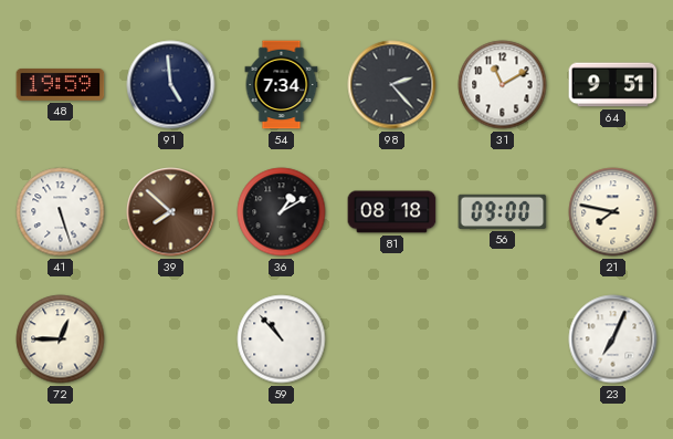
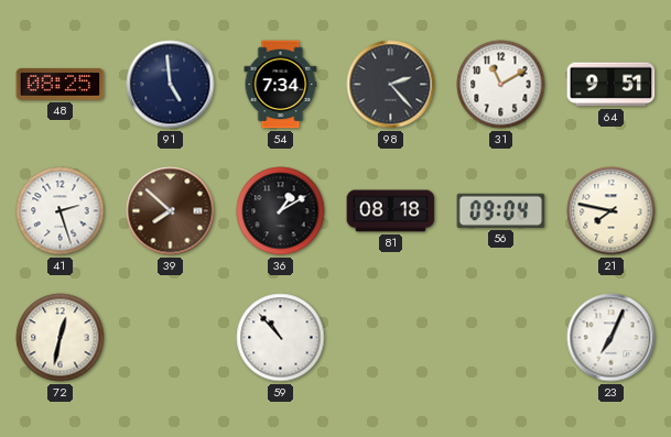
48: 19:59 -> 08:25 (61, 85)
41: 5:27 -> 2:27 (61, 211)
56: 09:00 -> 09:04 (501, 210)
72: 12:45 -> 12:32 (61, 338)
